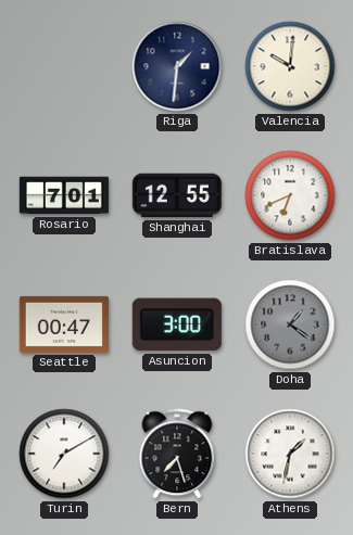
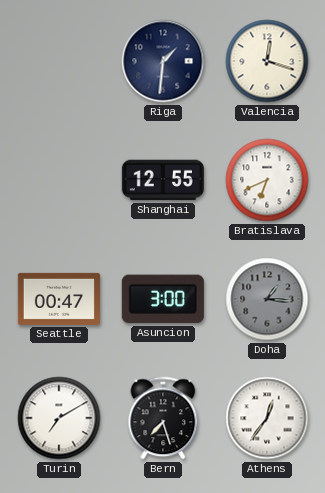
Valencia: 10:01 -> 12:18 (267, 61)
Rosario: 7:01 -> none (64, 195)
Doha: 1:21 -> 1:16 (267, 299)
Athens: 1:32 -> 12:36 (267, 418)
